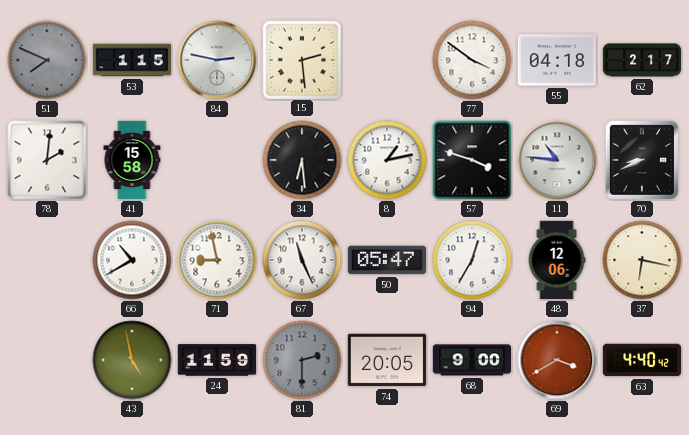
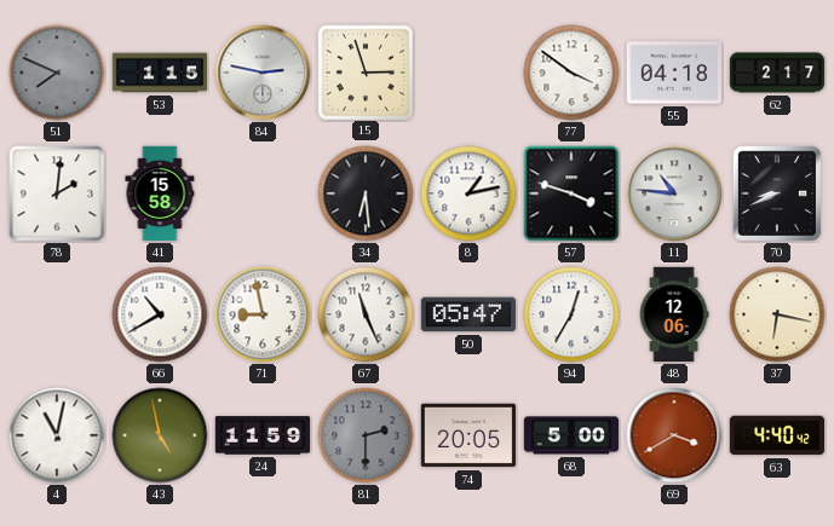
15: 2:29 -> 2:57 (364, 71)
4: none -> 11:02 (57, 435)
68: 9:00 -> 5:00 (571, 435)
